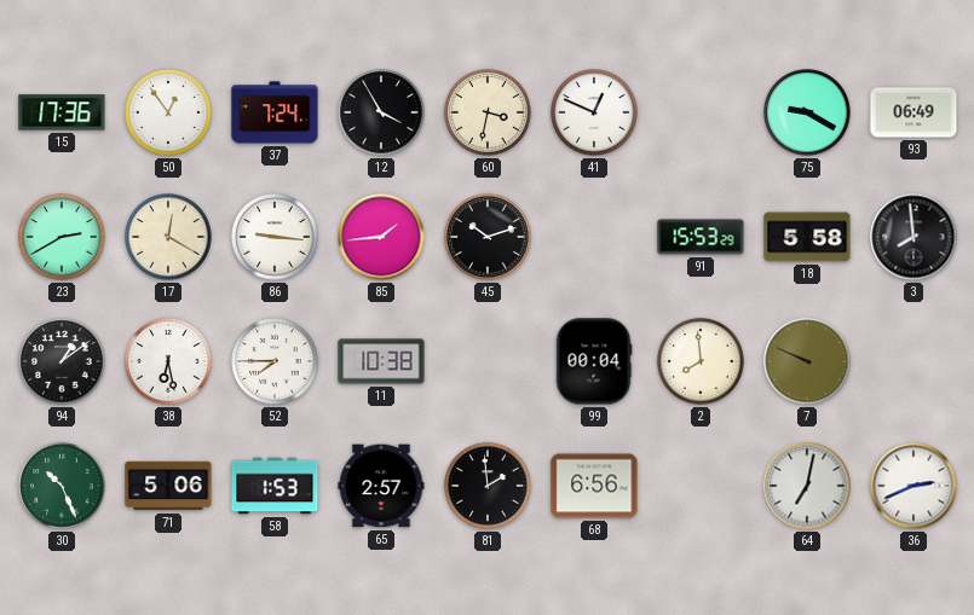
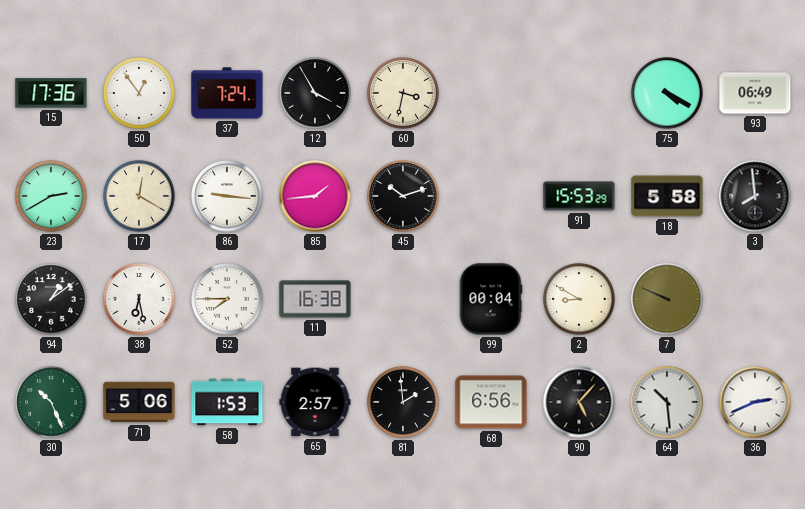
41: 12:49 -> none (594, 112)
75: 9:20 -> 4:20 (667, 93)
11: 10:38 -> 16:38 (315, 299)
2: 7:59 -> 8:50 (579, 299)
90: none -> 5:07 (579, 402)
64: 7:02 -> 10:29 (667, 402)
